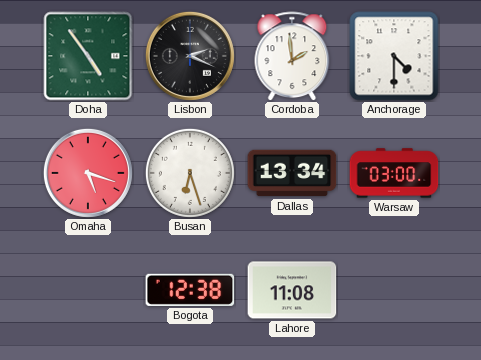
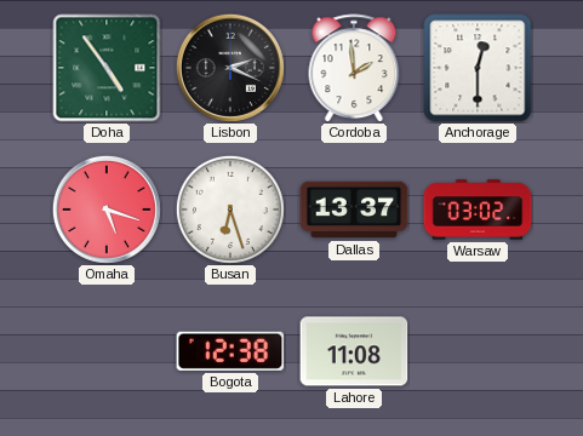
Anchorage: 4:30 -> 12:30 (478, 68)
Dallas: 13:34 -> 13:37 (354, 210)
Warsaw: 03:00 -> 03:02 (478, 210)
